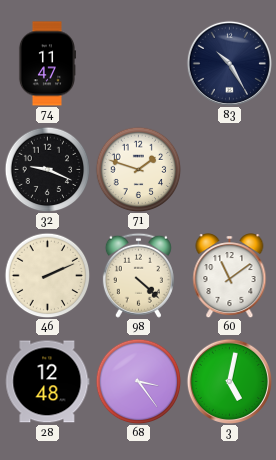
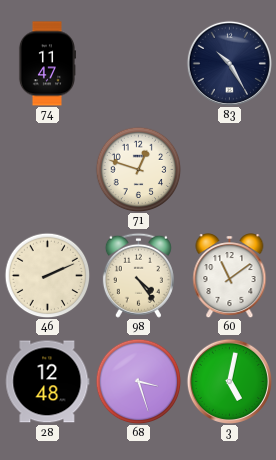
32: 9:19 -> none (47, 169)
71: 1:48 -> 12:48 (138, 169)
98: 4:22 -> 4:24 (138, 275)
68: 3:24 -> 3:27 (138, 381)
